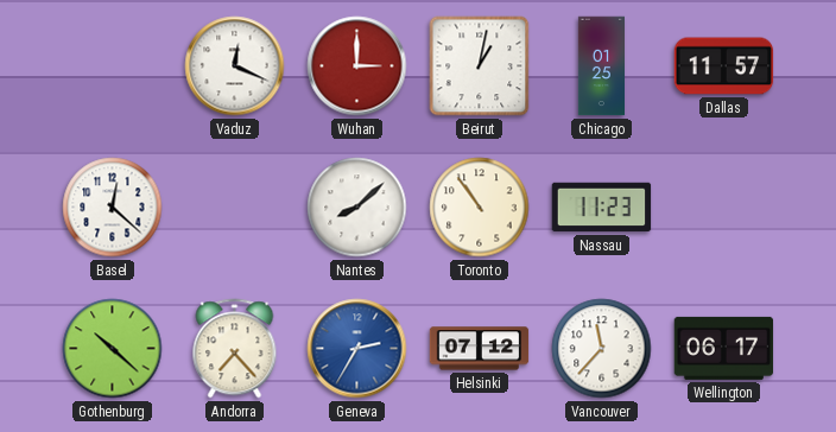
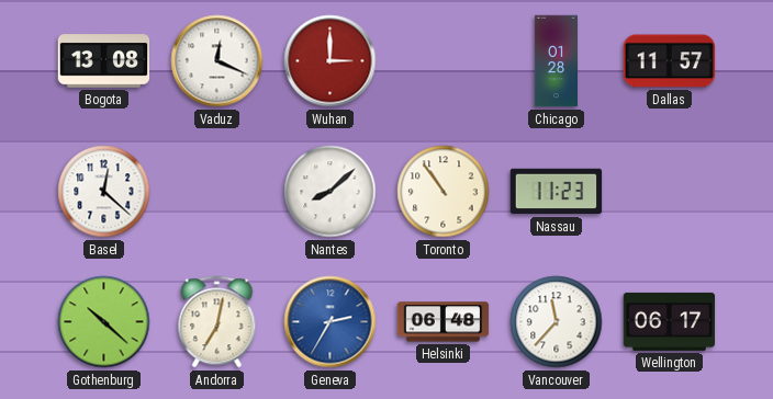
Bogota: none -> 13:08 (104, 61)
Beirut: 1:02 -> none (480, 66)
Chicago: 01:25 -> 01:28 (556, 61)
Andorra: 7:23 -> 7:02 (217, 322)
Helsinki: 07:12 -> 06:48 (444, 322)
